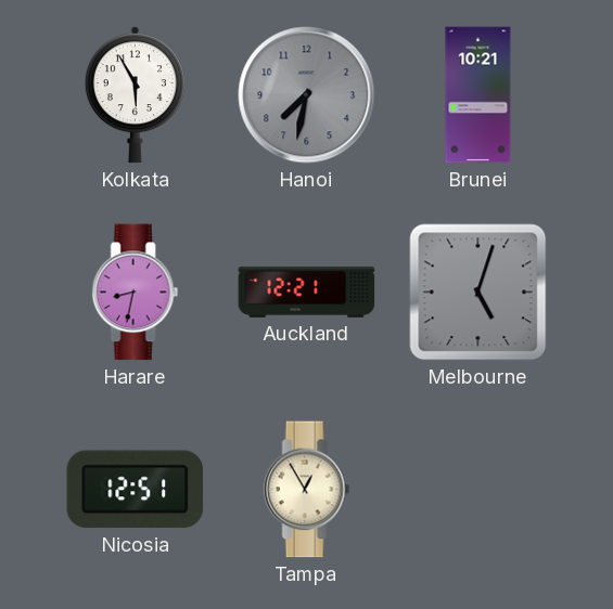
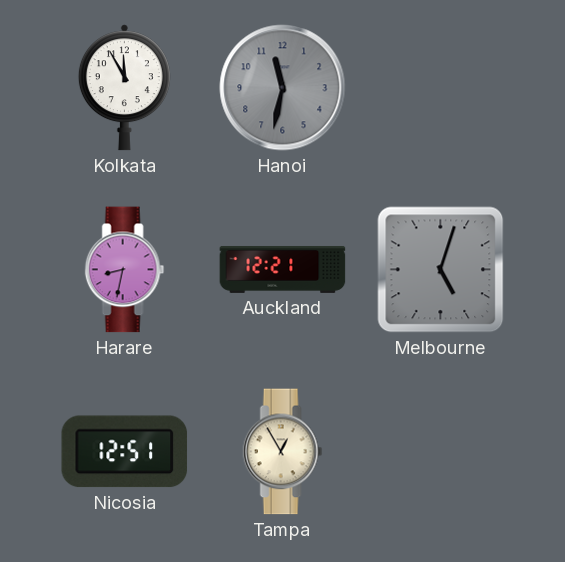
Kolkata: 5:55 -> 11:55 (124, 88)
Hanoi: 7:32 -> 11:32 (283, 88)
Brunei: 10:21 -> none (478, 95)
